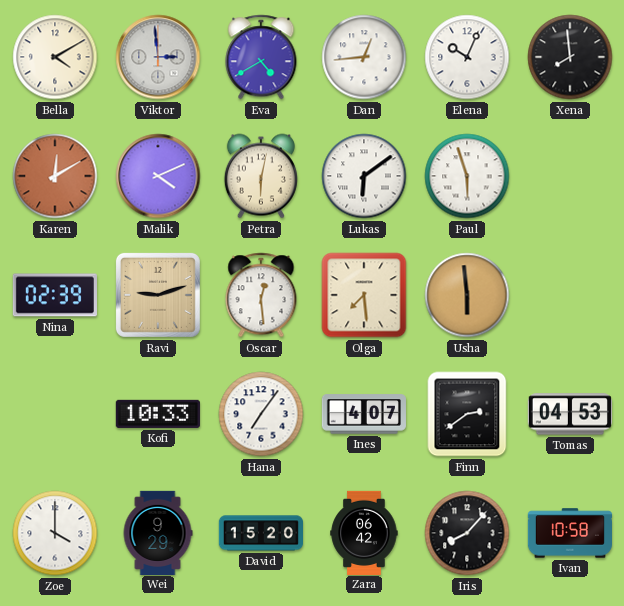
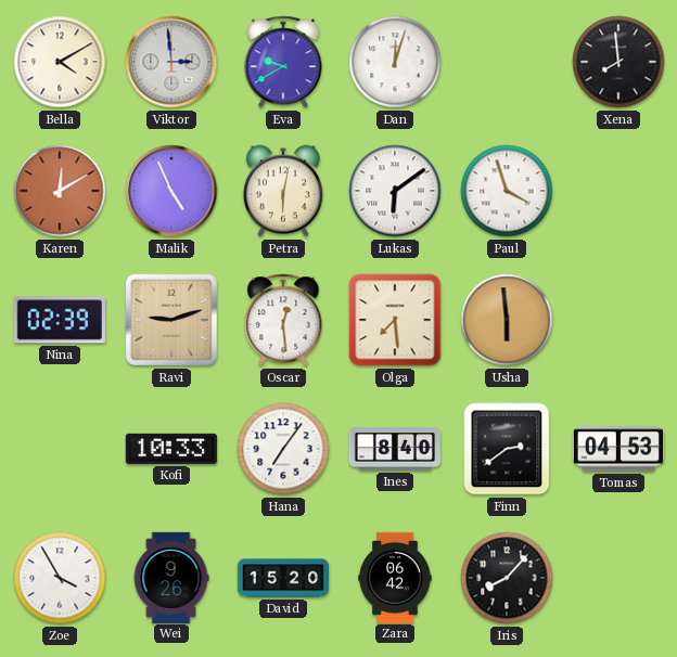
Eva: 4:40 -> 9:40 (283, 62)
Dan: 12:44 -> 12:03 (395, 62)
Elena: 10:04 -> none (467, 57)
Malik: 4:11 -> 4:56 (171, 191)
Paul: 5:57 -> 3:57 (507, 191)
Ines: 4:07 -> 8:40 (395, 449)
Zoe: 4:00 -> 3:55 (60, 578)
Wei: 9:29 -> 9:26 (171, 577)
Ivan: 10:58 -> none (569, 533)
